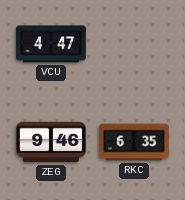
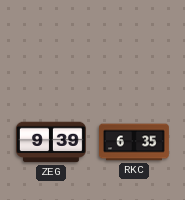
VCU: 4:47 -> none (51, 44)
ZEG: 9:46 -> 9:39 (51, 142)
